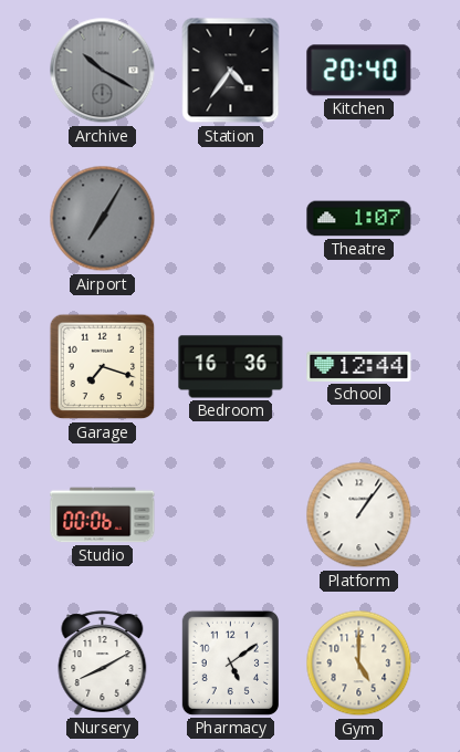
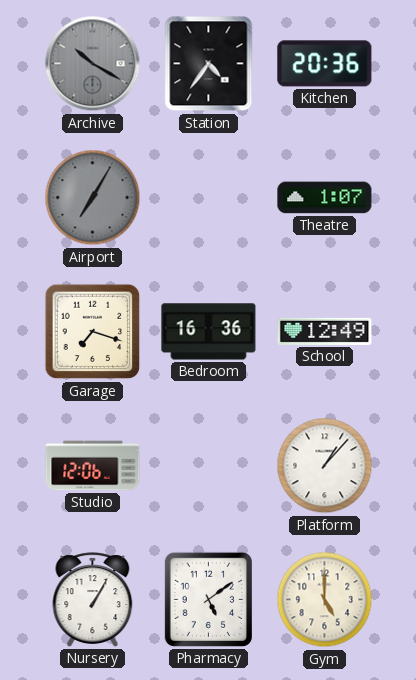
Kitchen: 20:40 -> 20:36 (325, 64)
School: 12:44 -> 12:49 (325, 331)
Studio: 00:06 -> 12:06 (93, 466)
Platform: 1:06 -> 1:07 (325, 466)
Nursery: 8:10 -> 1:05 (93, 600)
